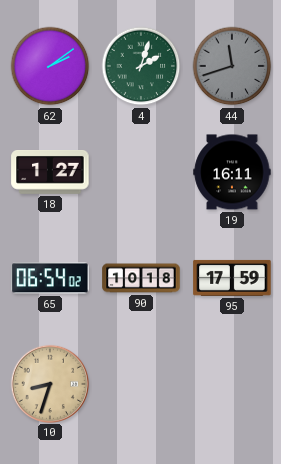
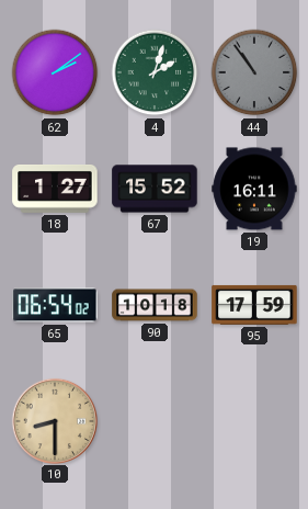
44: 11:42 -> 10:54 (254, 72)
67: none -> 15:52 (155, 189)
10: 8:33 -> 8:30 (54, 420)
